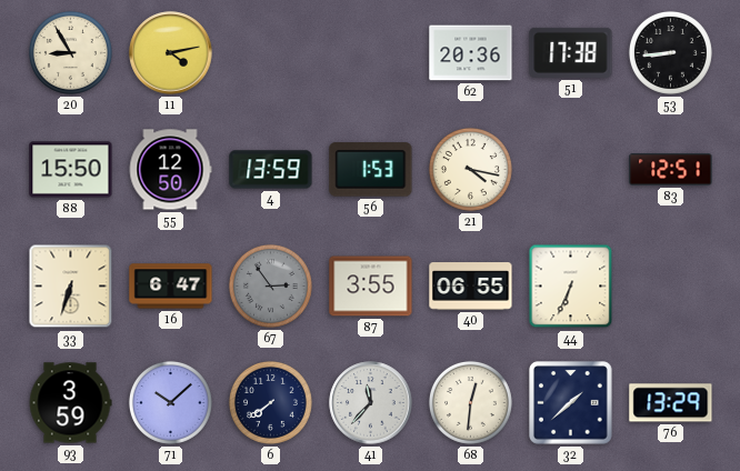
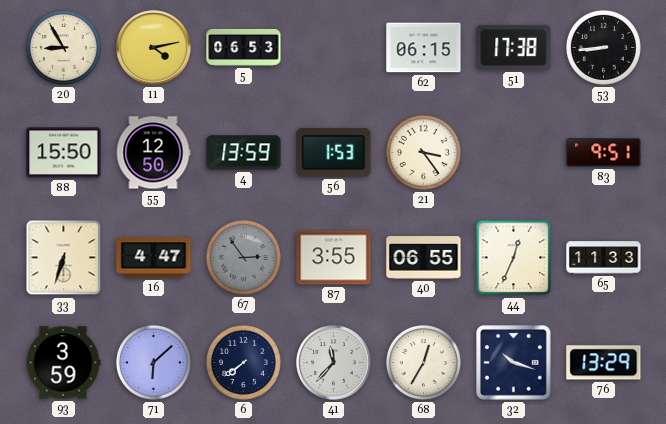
5: none -> 06:53 (244, 47)
62: 20:36 -> 06:15 (424, 48)
21: 4:17 -> 3:24 (423, 152)
83: 12:51 -> 9:51 (604, 153)
16: 6:47 -> 4:47 (154, 258)
44: 6:34 -> 12:34 (514, 258)
65: none -> 11:33 (604, 258)
71: 10:08 -> 6:08 (153, 362)
68: 12:31 -> 12:35 (423, 362)
32: 1:38 -> 10:18 (514, 363)
